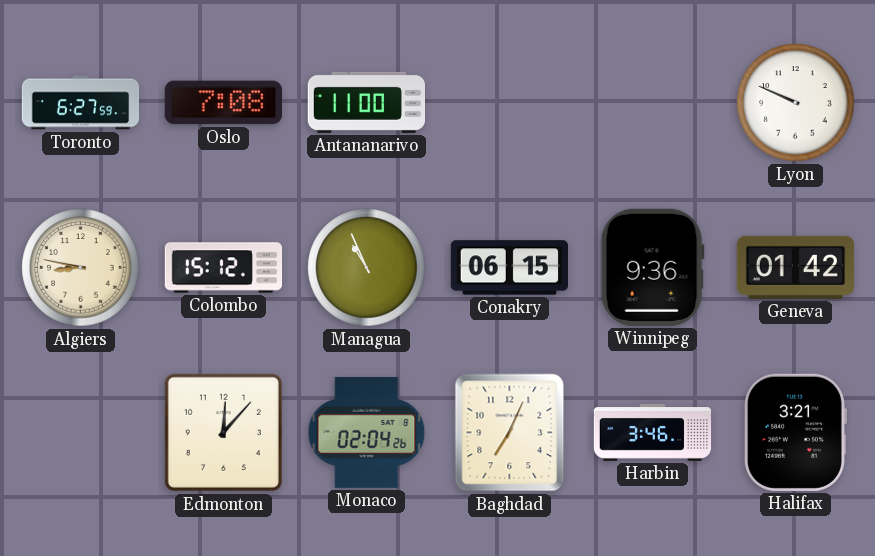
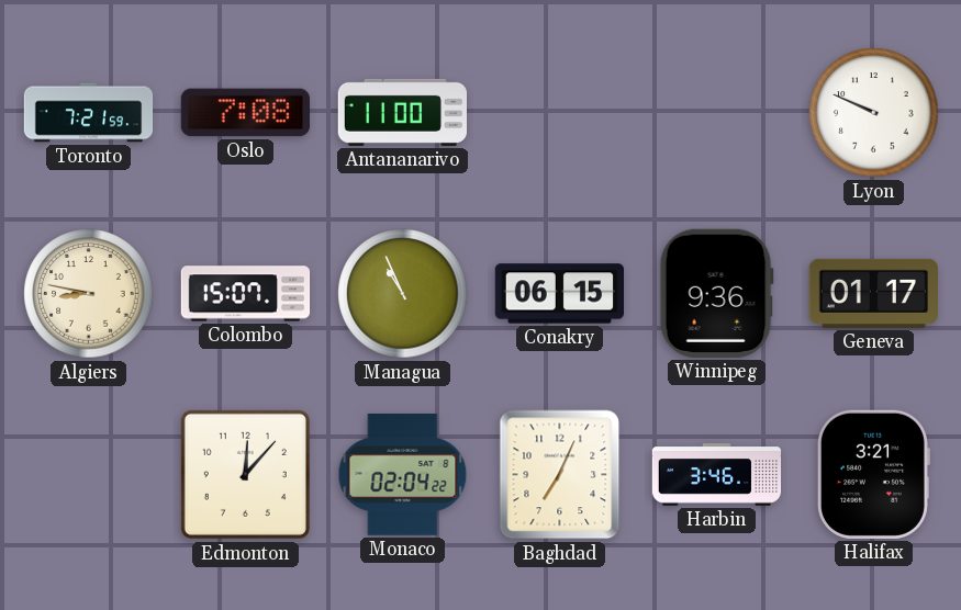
Toronto: 6:27 -> 7:21 (89, 113)
Colombo: 15:12 -> 15:07 (246, 294)
Geneva: 01:42 -> 01:17 (873, 293)
Monaco: 02:04:26 -> 02:04:22 (403, 474)
